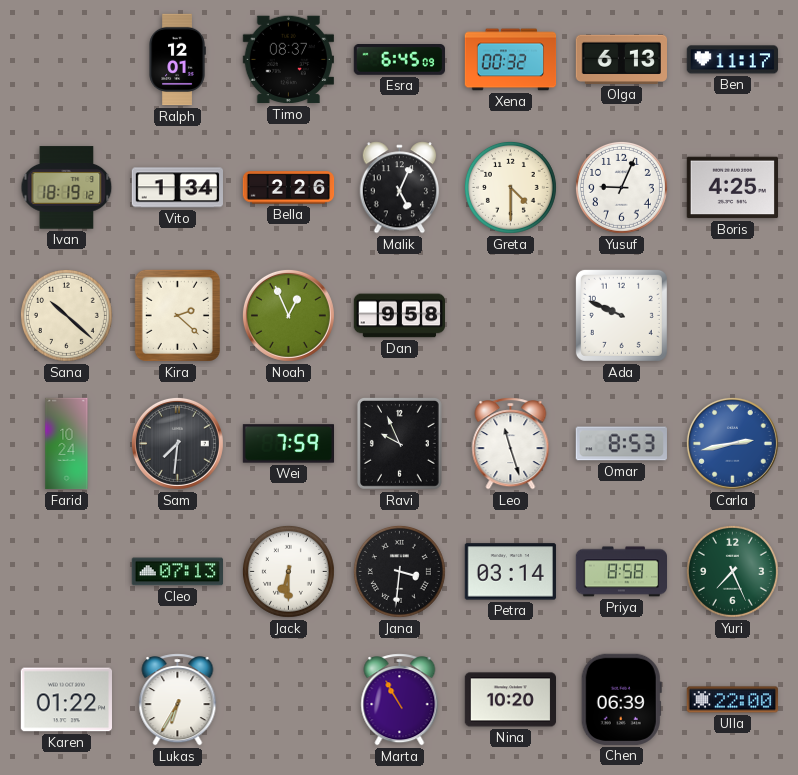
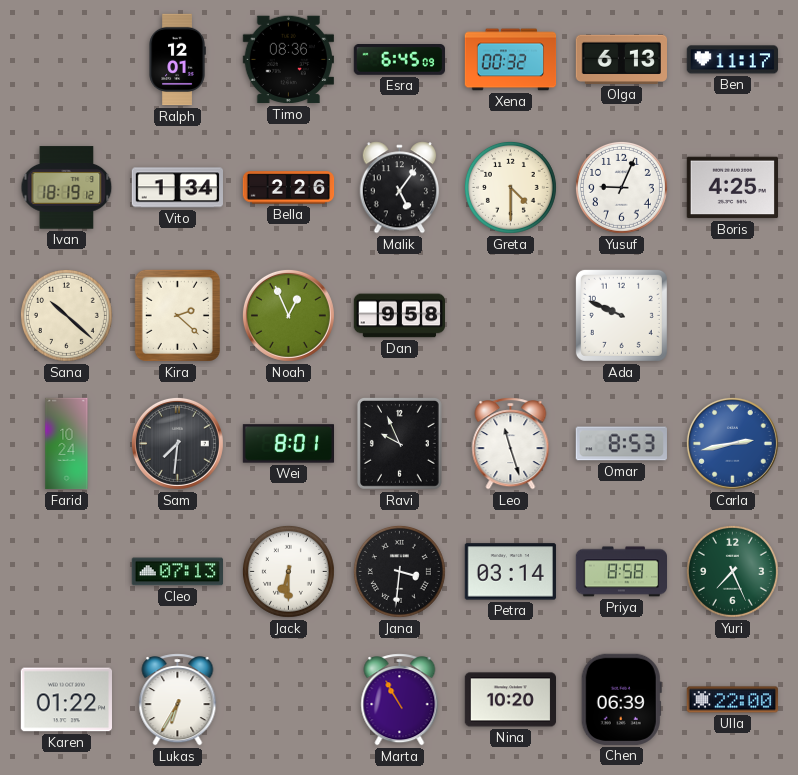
Timo: 08:37 -> 08:36 (288, 60)
Malik: 5:04 -> 5:06 (400, 188)
Wei: 7:59 -> 8:01 (288, 444)
